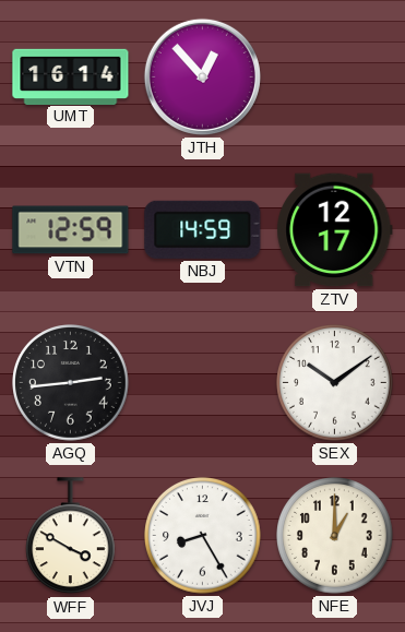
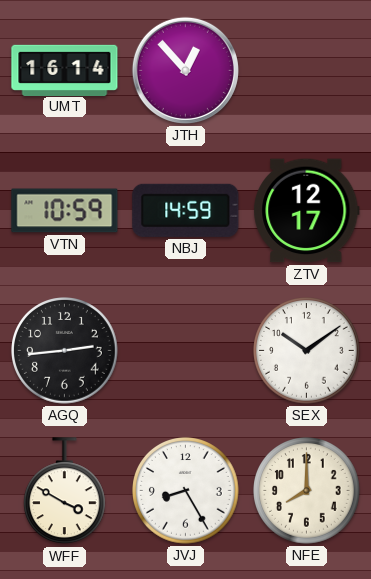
VTN: 12:59 -> 10:59 (65, 211)
NFE: 1:00 -> 8:00 (307, 491)
